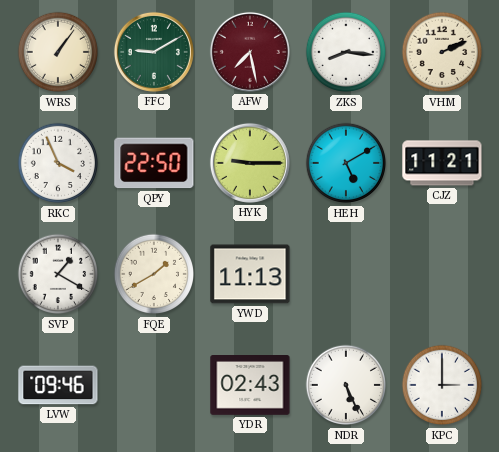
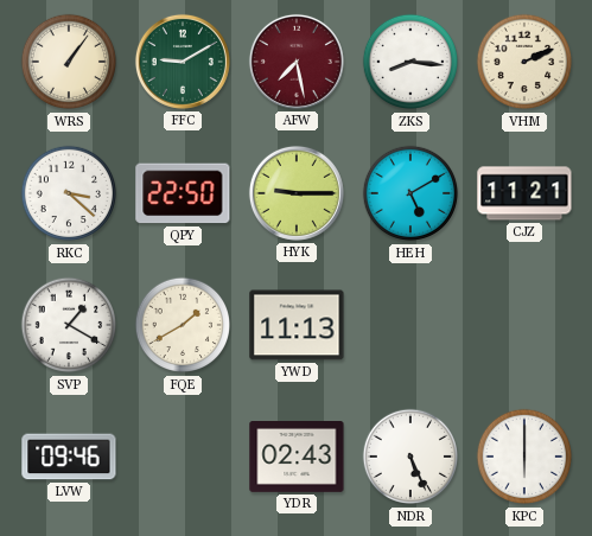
RKC: 3:56 -> 3:22 (69, 193)
KPC: 3:00 -> 6:00 (524, 457)
